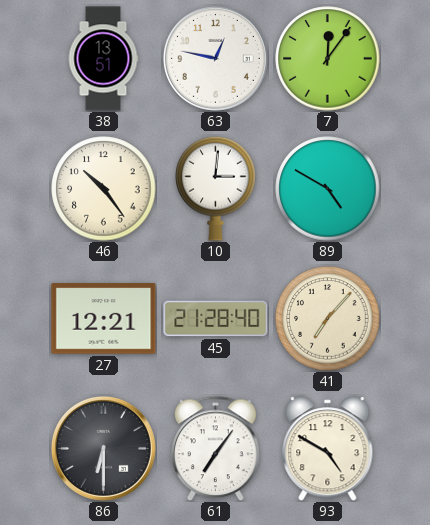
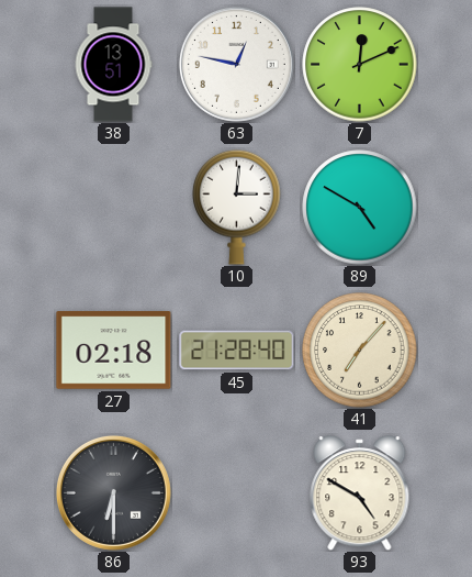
7: 12:06 -> 12:11 (360, 65)
46: 10:24 -> none (104, 189)
27: 12:21 -> 02:18 (114, 351)
61: 7:06 -> none (216, 448)
